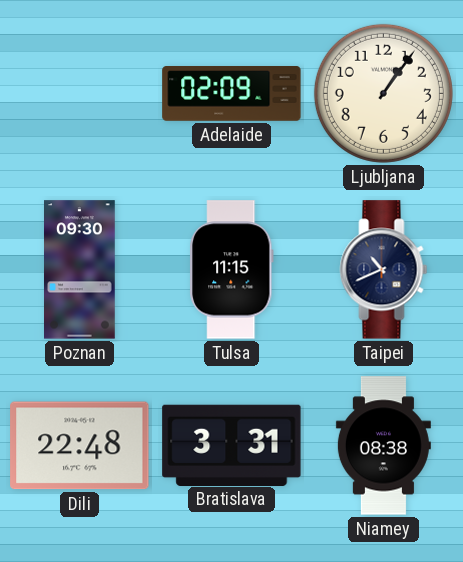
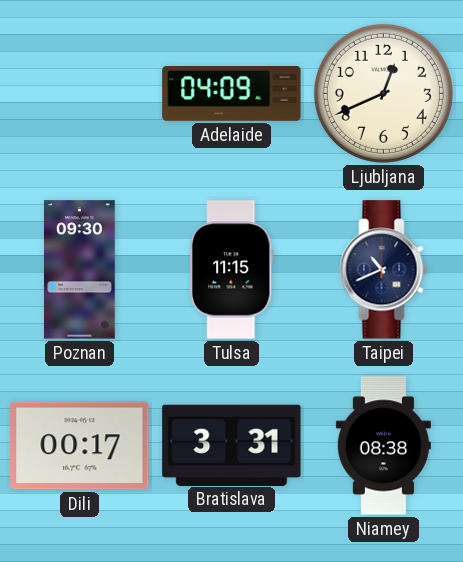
Adelaide: 02:09 -> 04:09 (232, 94)
Ljubljana: 1:06 -> 12:41 (383, 93)
Dili: 22:48 -> 00:17 (80, 446)
